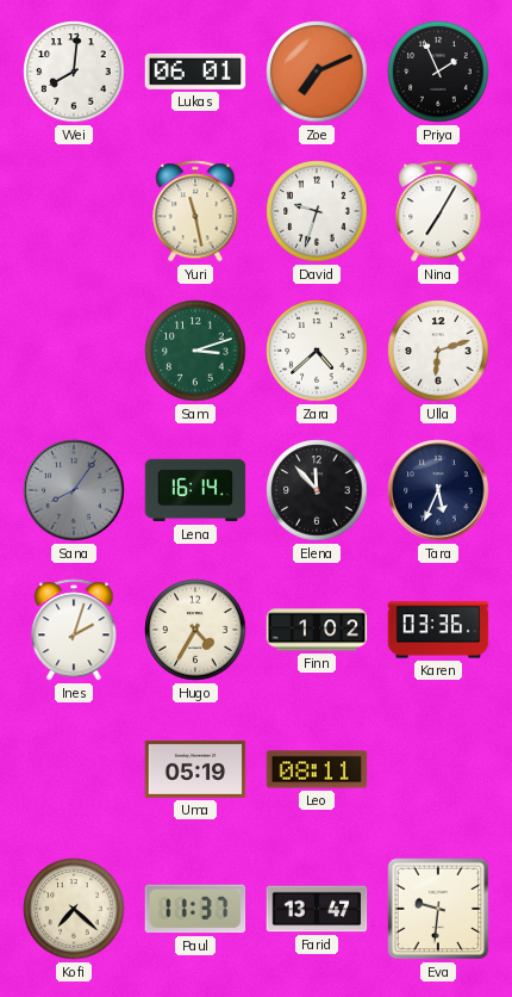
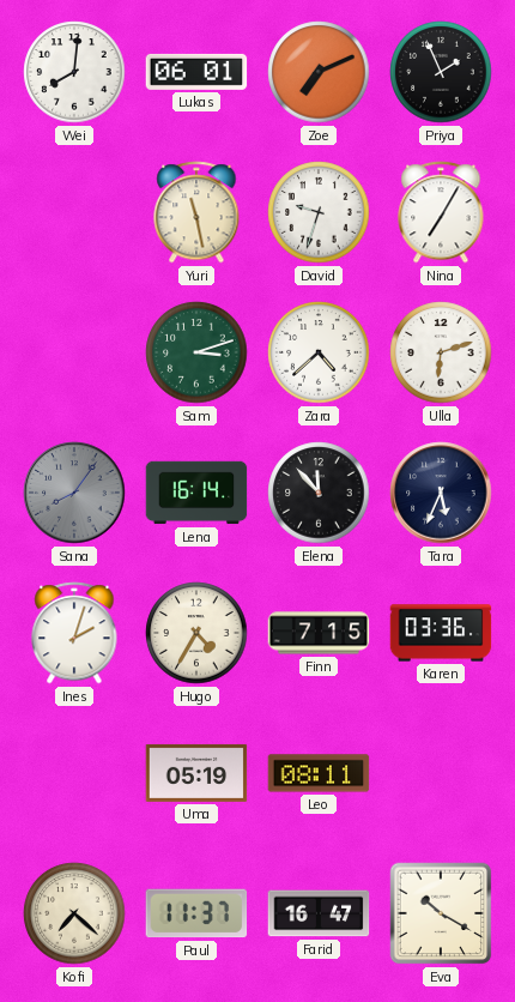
Finn: 1:02 -> 7:15 (319, 633)
Farid: 13:47 -> 16:47 (319, 913)
Eva: 9:31 -> 10:20 (441, 913)
